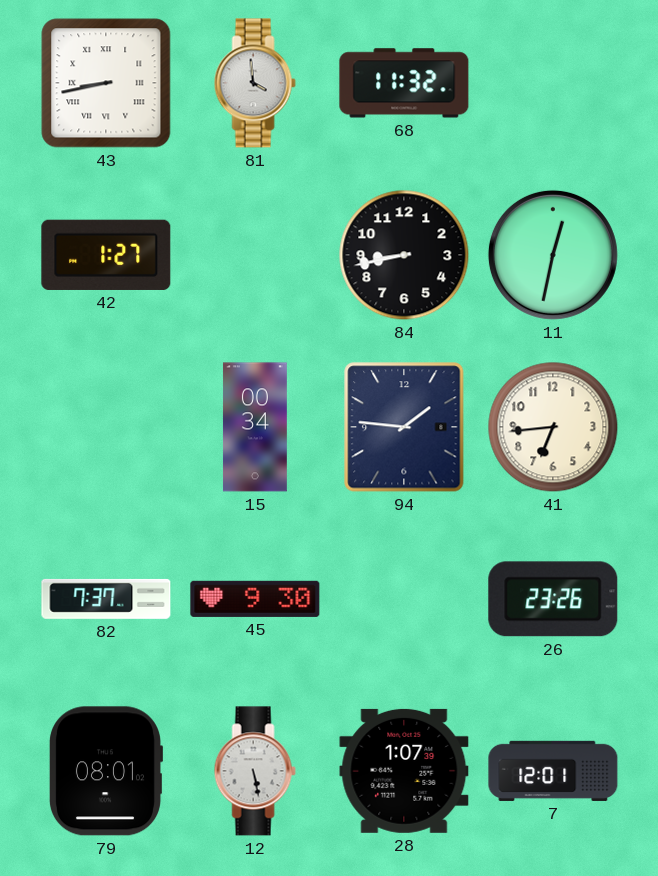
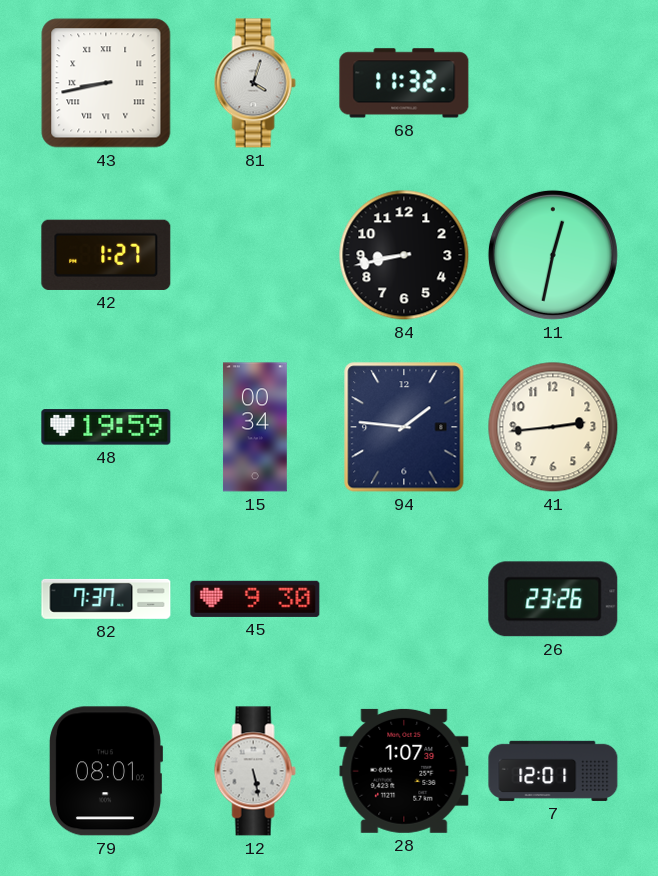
81: 3:59 -> 4:03 (255, 83)
48: none -> 19:59 (106, 427)
41: 6:44 -> 2:44 (553, 427)
